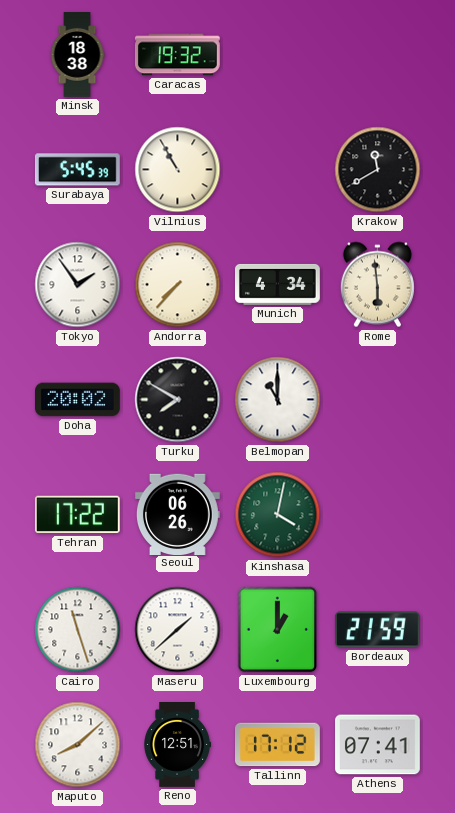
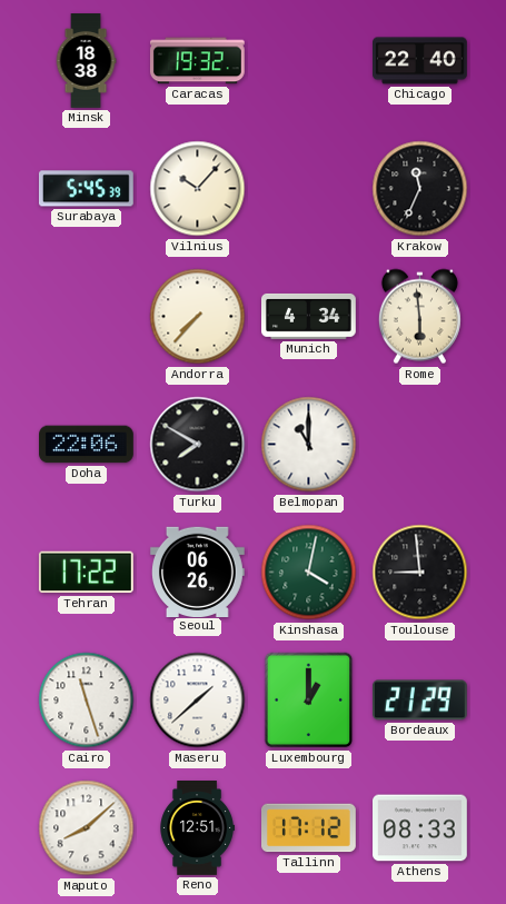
Chicago: none -> 22:40 (420, 61)
Vilnius: 10:55 -> 10:07 (198, 189)
Krakow: 11:40 -> 11:34 (420, 189)
Tokyo: 1:54 -> none (78, 285)
Doha: 20:02 -> 22:06 (87, 445)
Toulouse: none -> 8:59 (420, 573)
Bordeaux: 21:59 -> 21:29 (419, 701)
Athens: 07:41 -> 08:33 (420, 828)
